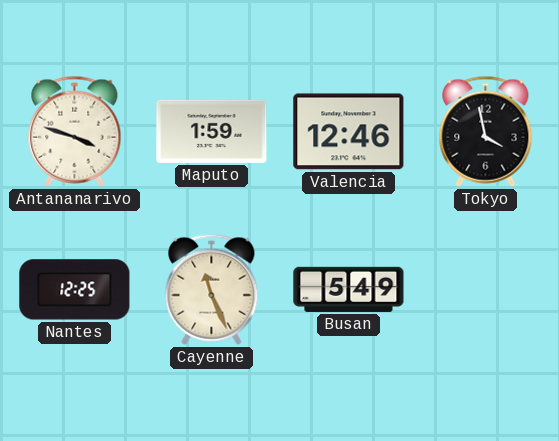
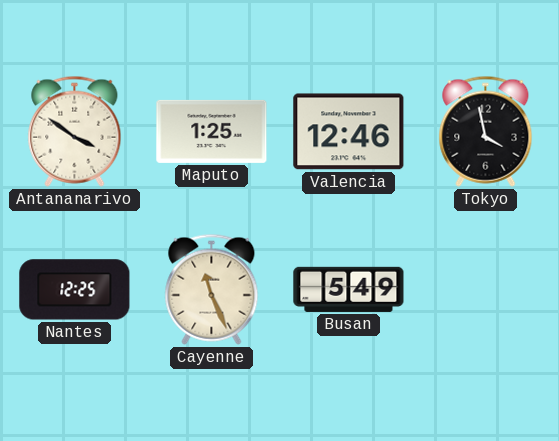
Antananarivo: 3:48 -> 3:51 (75, 131)
Maputo: 1:59 -> 1:25 (212, 131)
